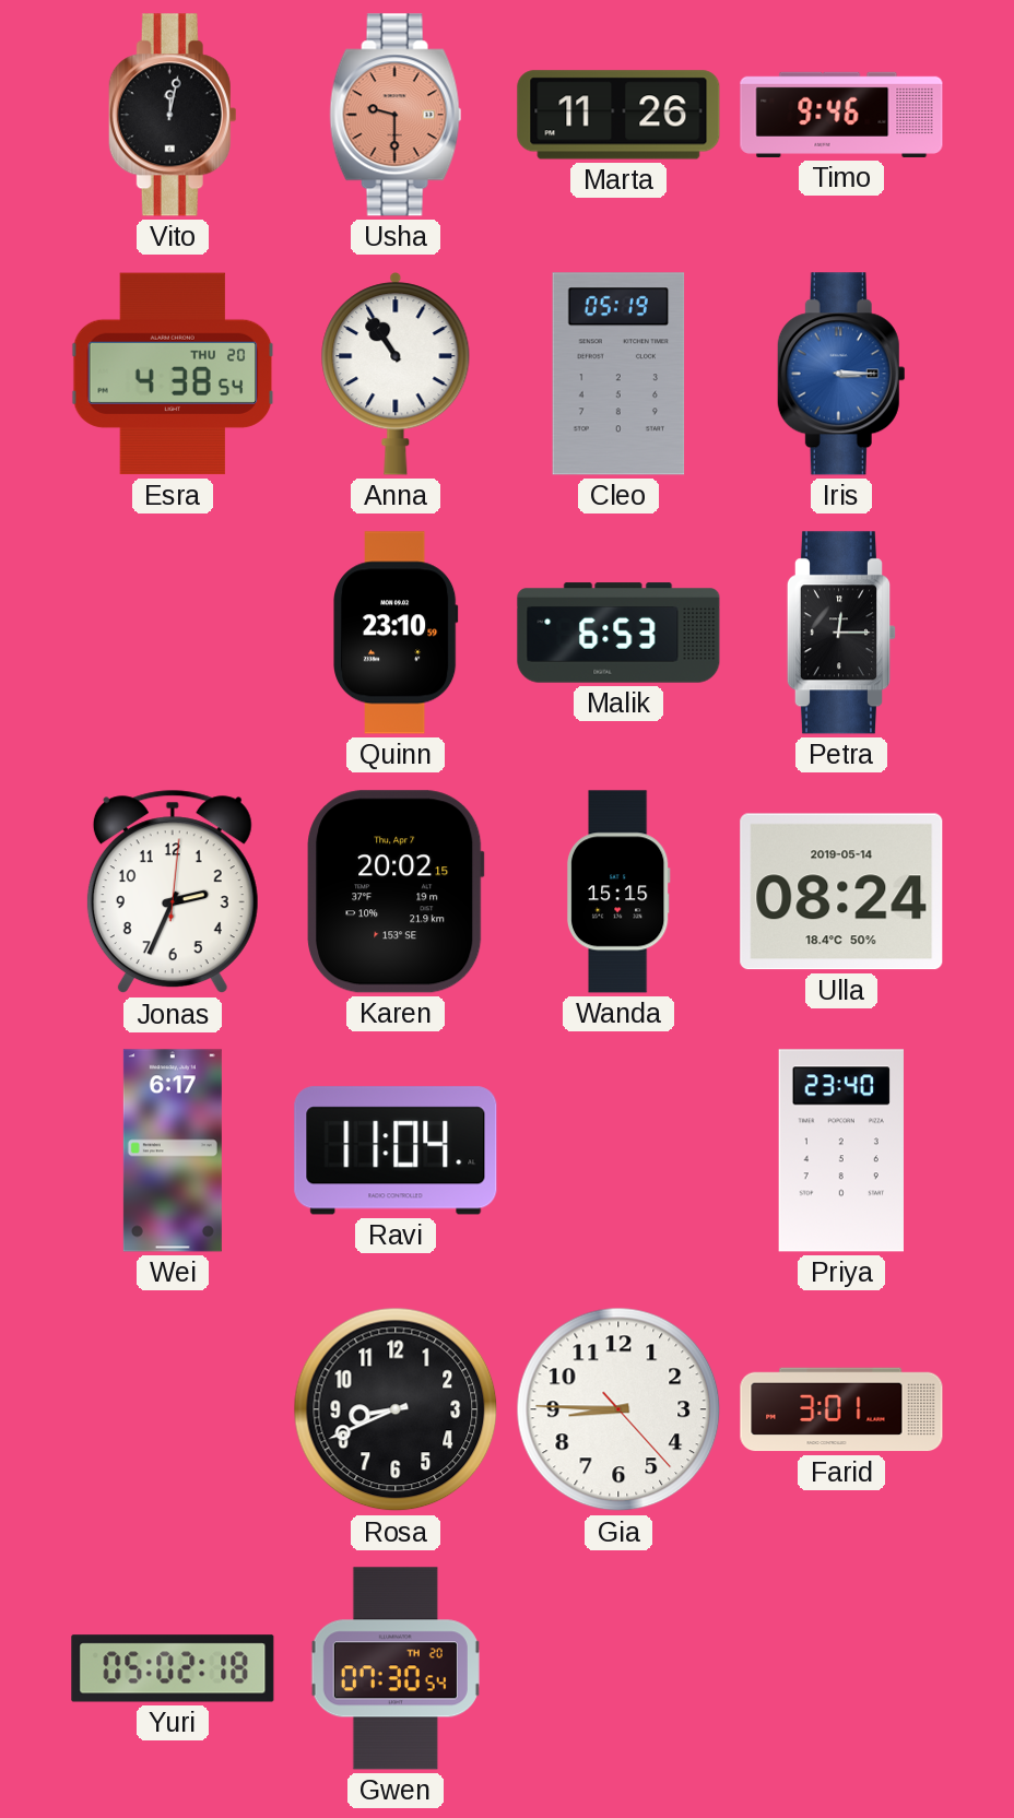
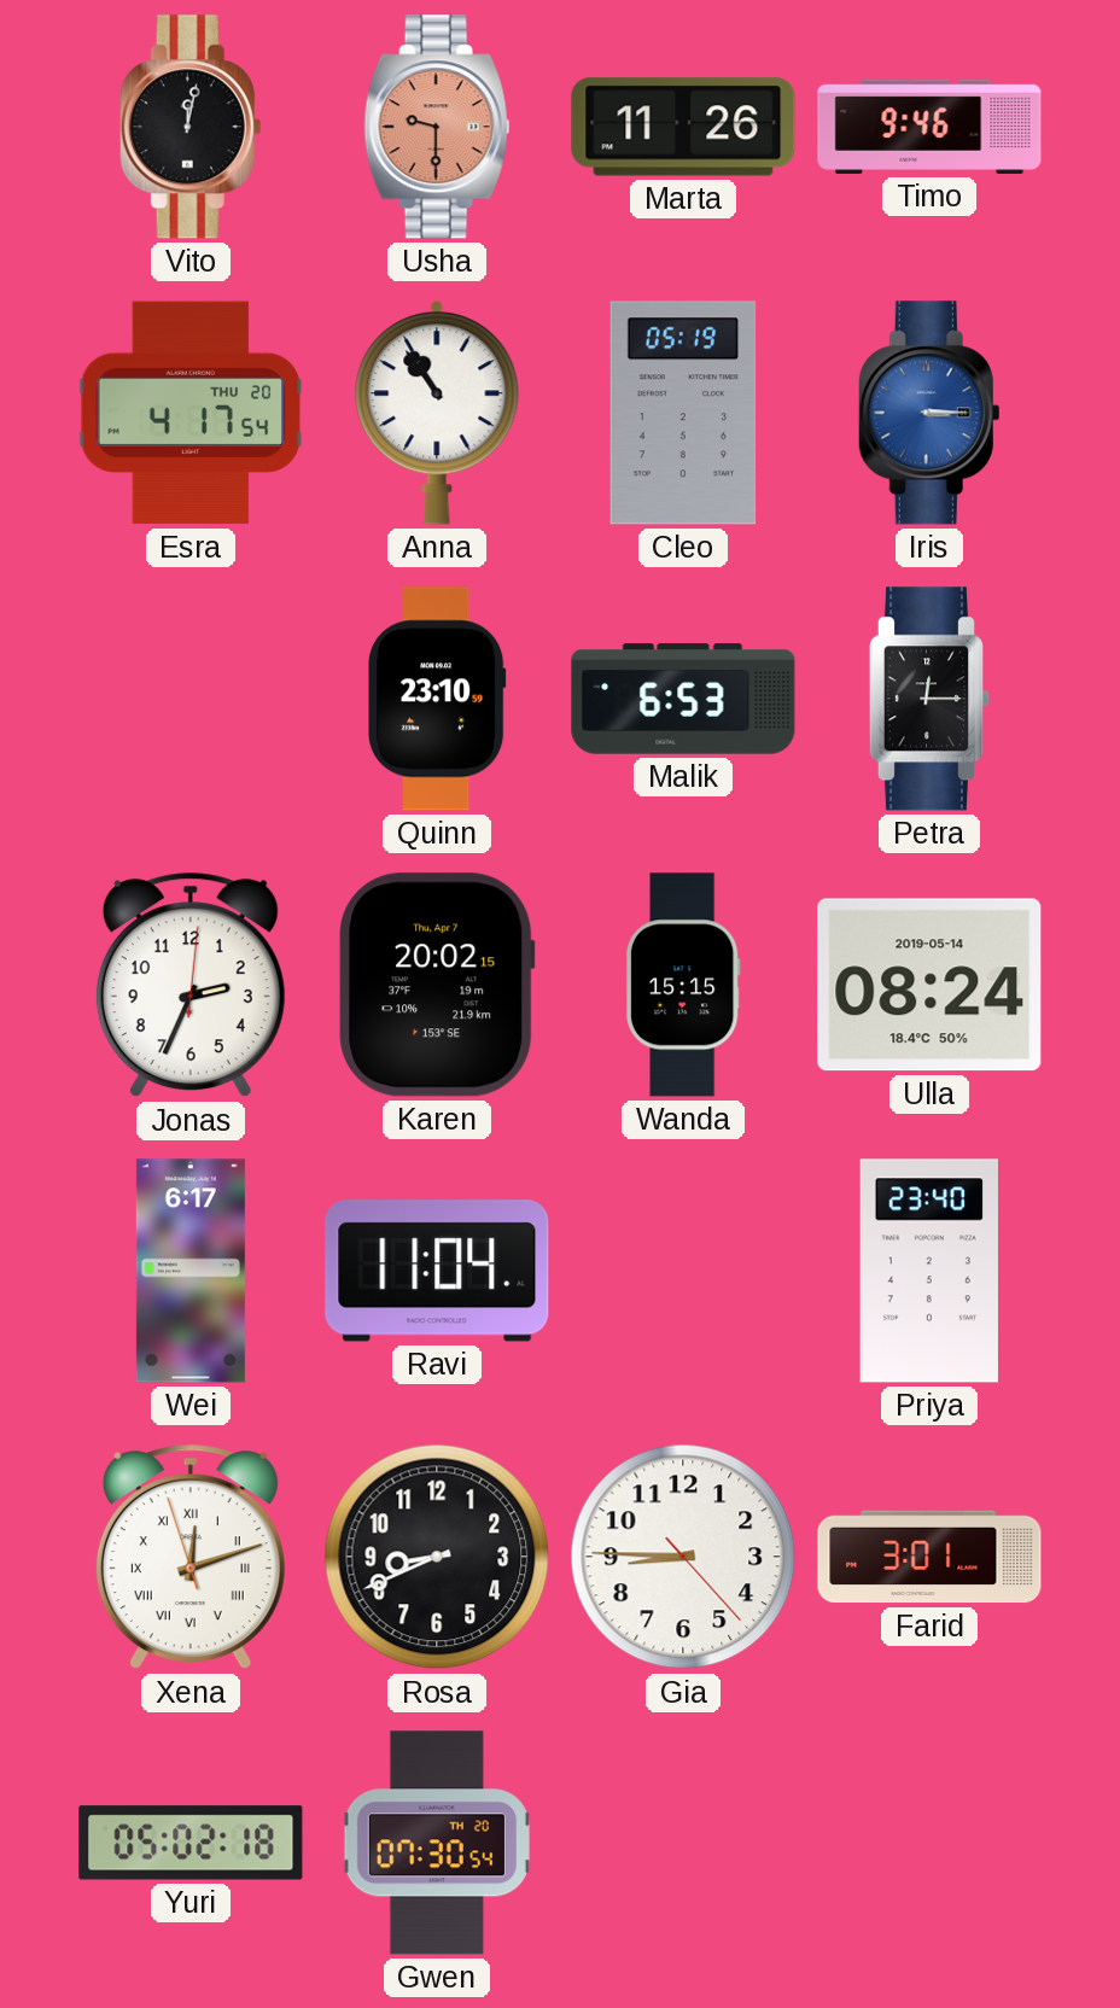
Esra: 4:38 -> 4:17 (191, 413)
Xena: none -> 12:11 (191, 1557)
